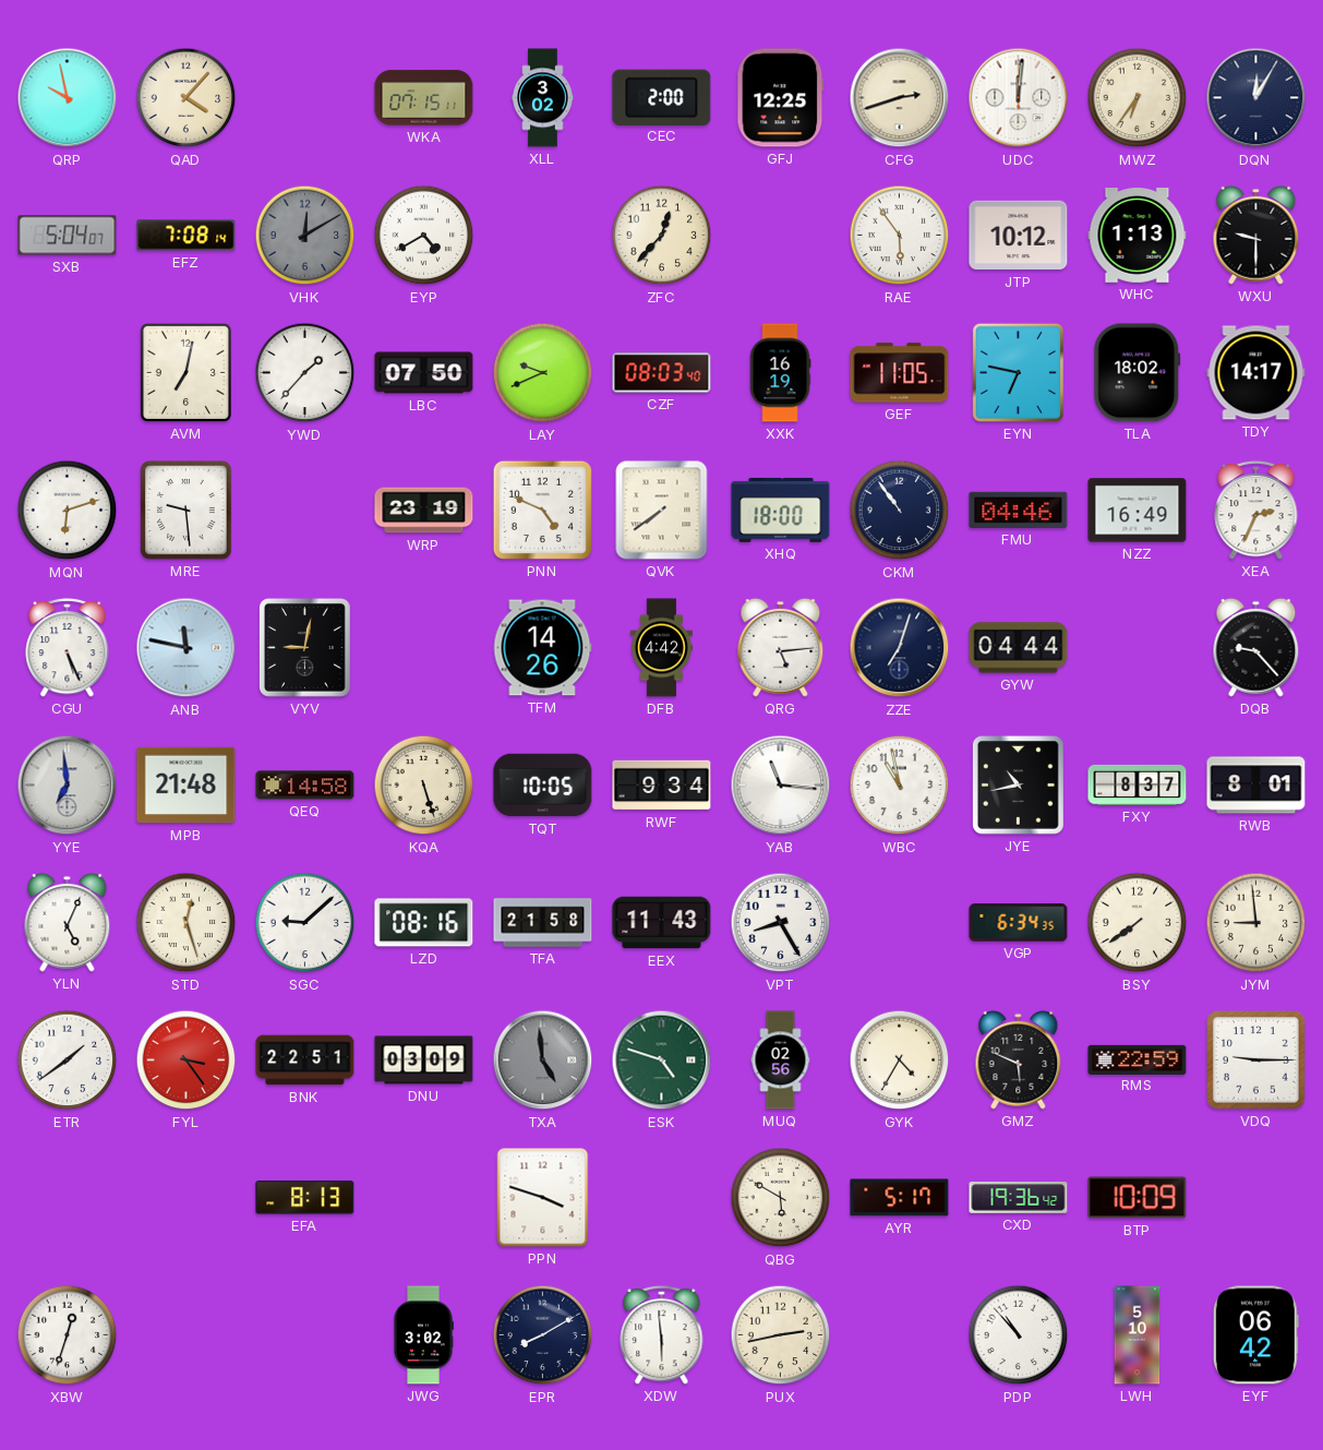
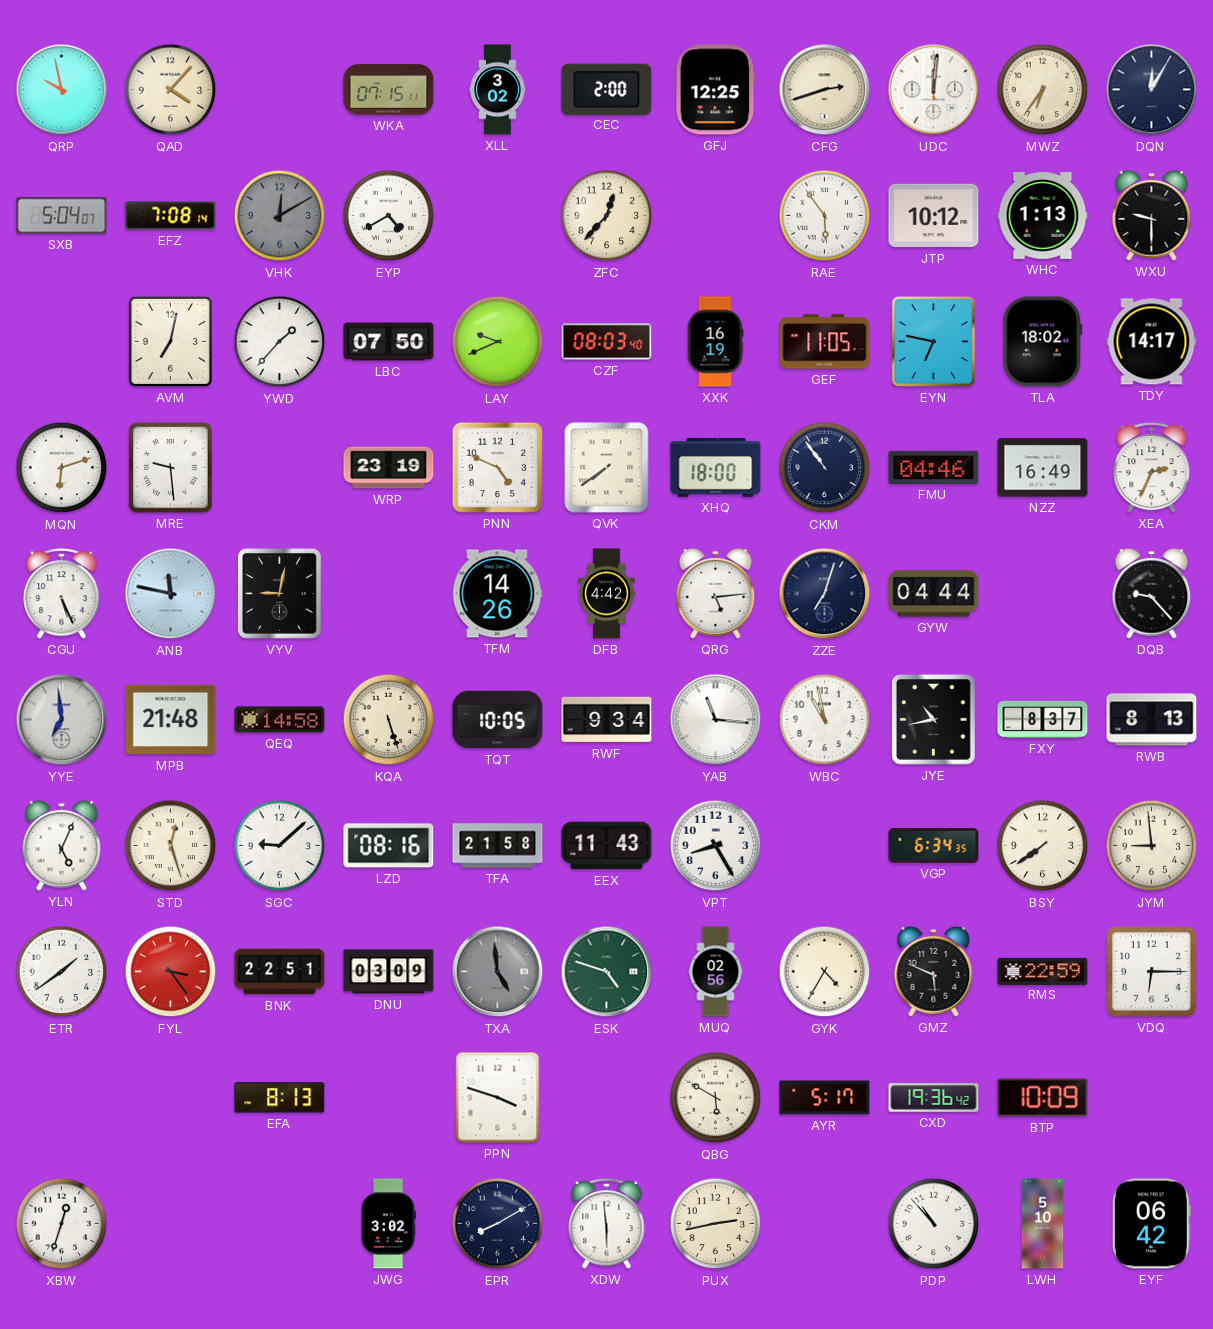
RWB: 8:01 -> 8:13 (1152, 720)
VDQ: 9:15 -> 6:15 (1152, 972)
